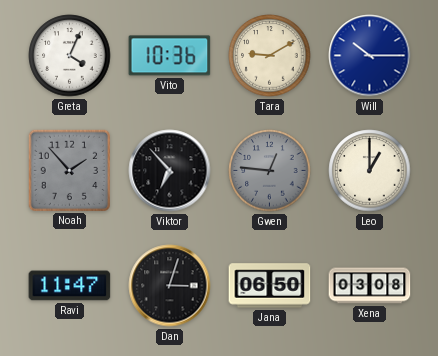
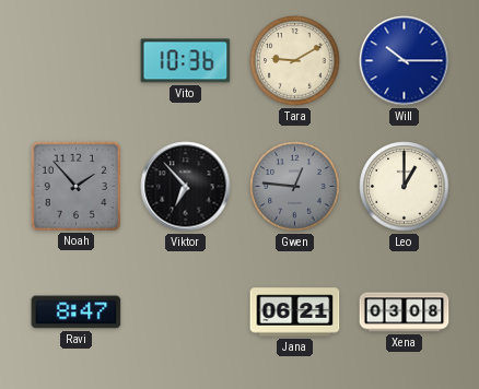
Greta: 4:04 -> none (70, 56)
Ravi: 11:47 -> 8:47 (77, 313)
Dan: 3:03 -> none (170, 286)
Jana: 06:50 -> 06:21 (295, 313)
